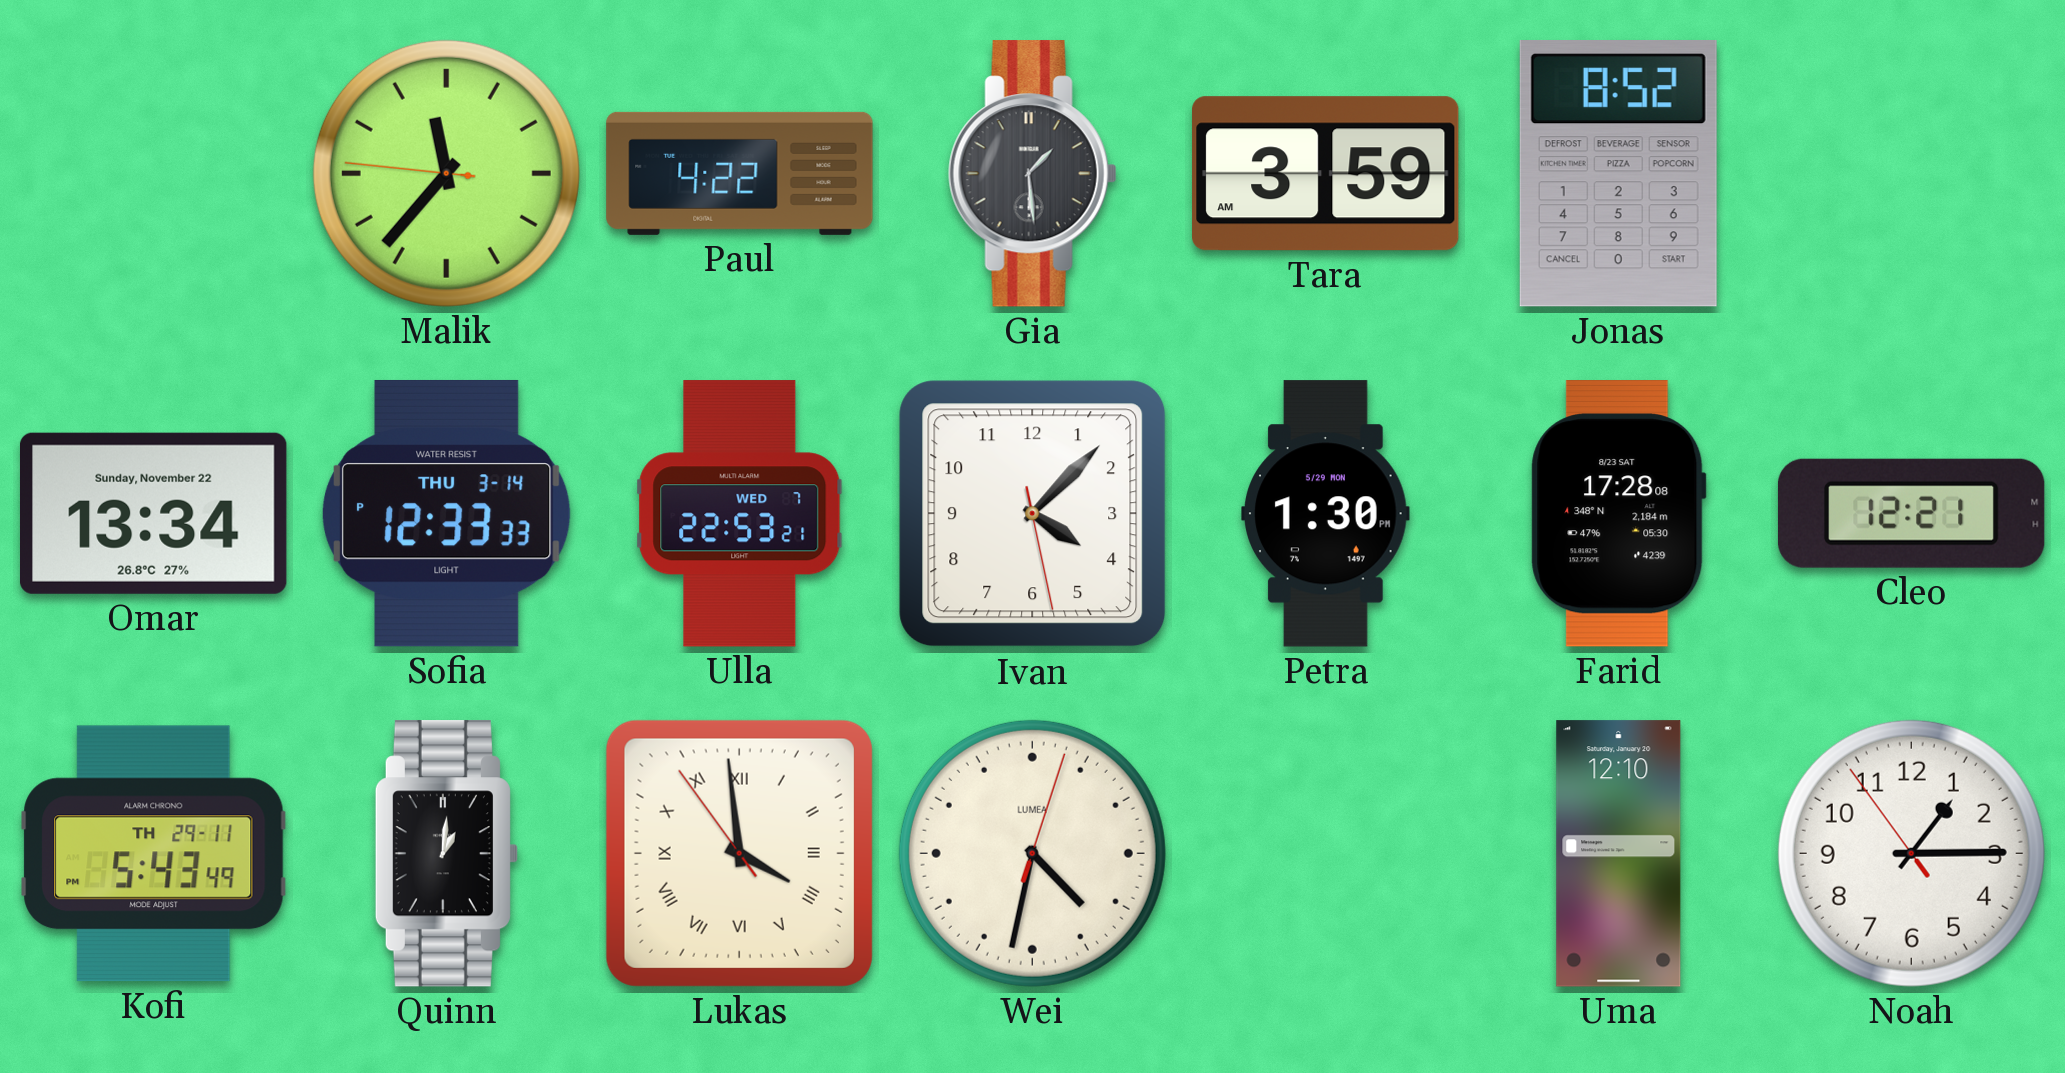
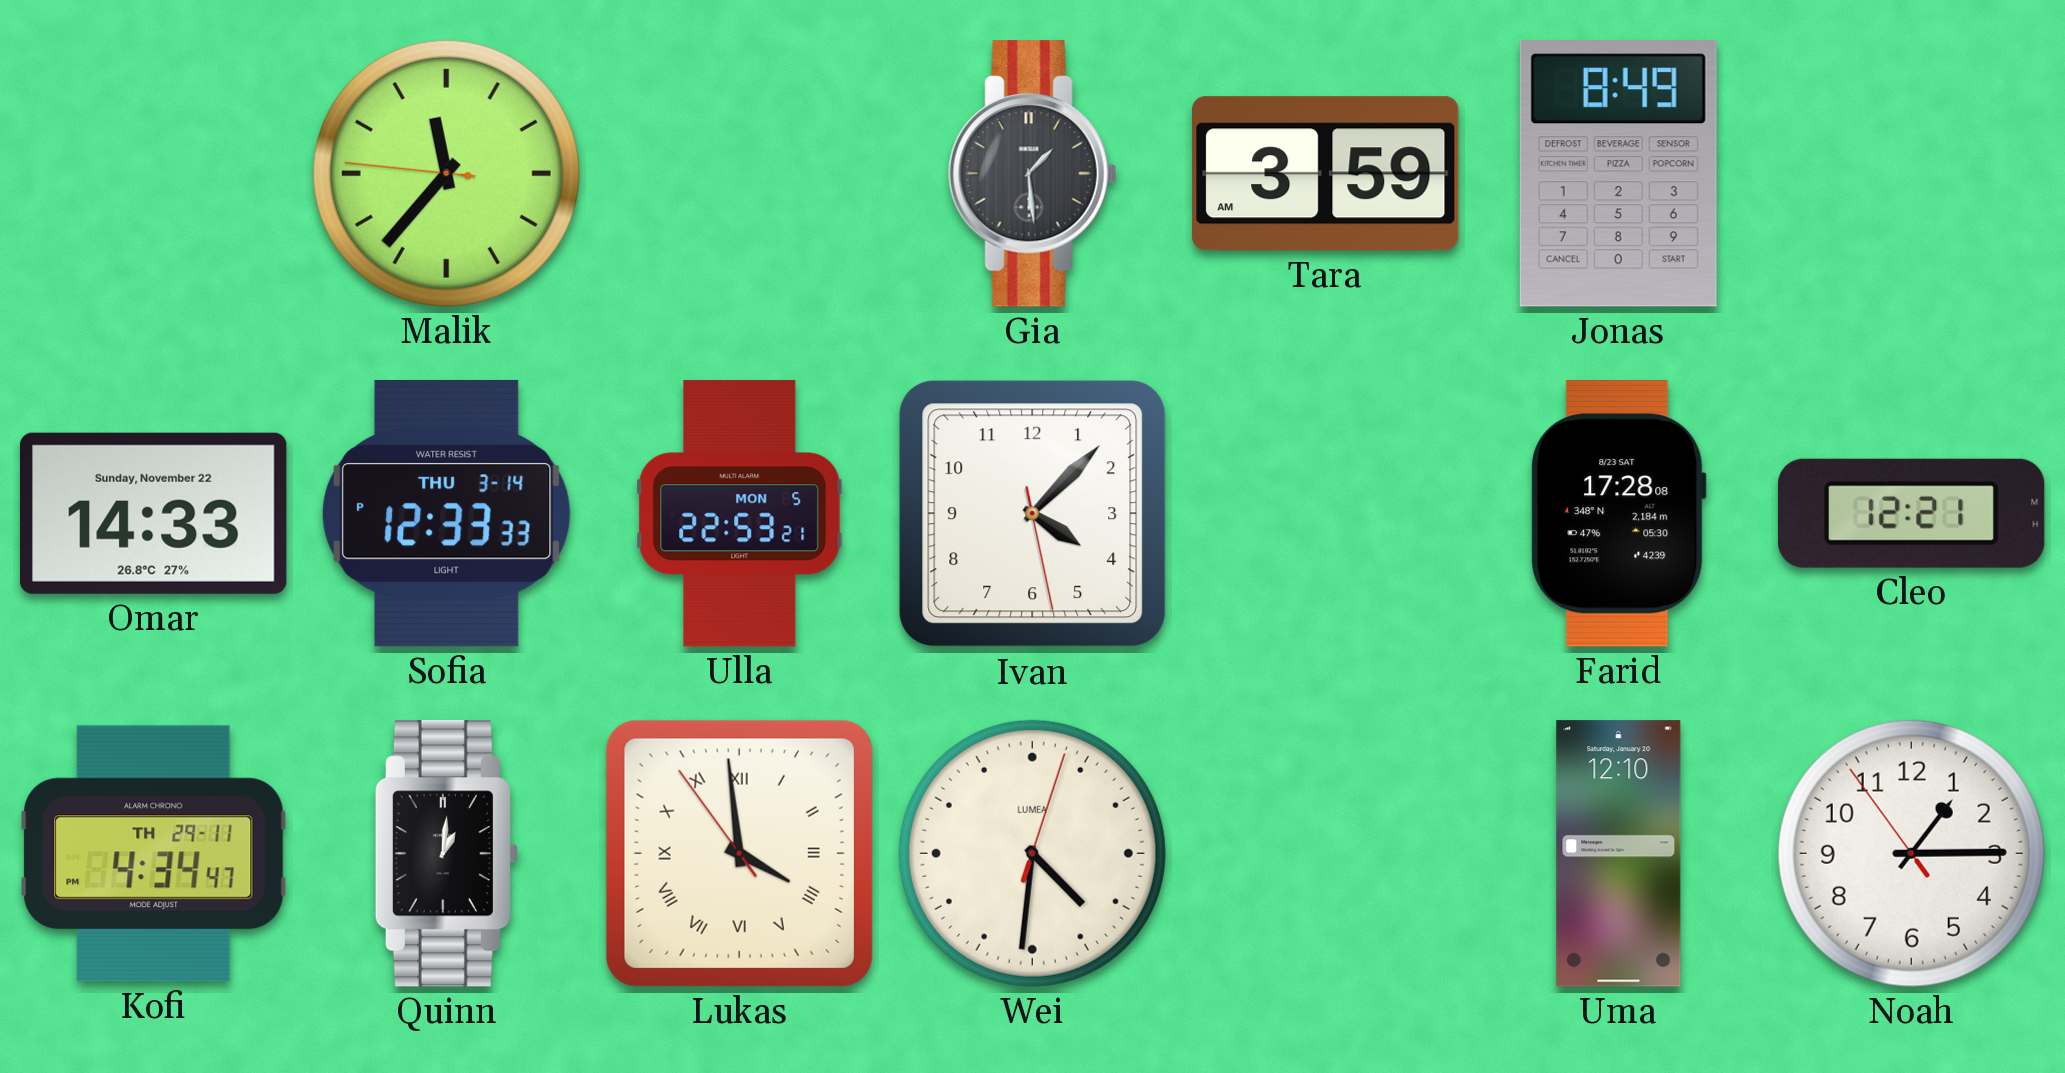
Paul: 4:22 -> none (740, 173)
Jonas: 8:52 -> 8:49 (1618, 174)
Omar: 13:34 -> 14:33 (154, 513)
Ulla date: WED 7 -> MON 5 (740, 514)
Petra: 1:30 -> none (1326, 514)
Kofi: 5:43 -> 4:34 (154, 854)
Wei: 4:32 -> 4:31 (1032, 853)
